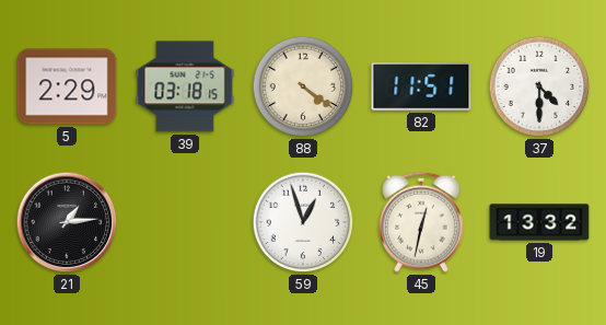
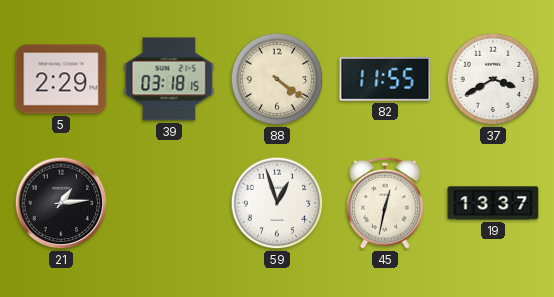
82: 11:51 -> 11:55 (385, 80)
37: 4:30 -> 3:40 (493, 79)
19: 13:32 -> 13:37 (493, 203)
